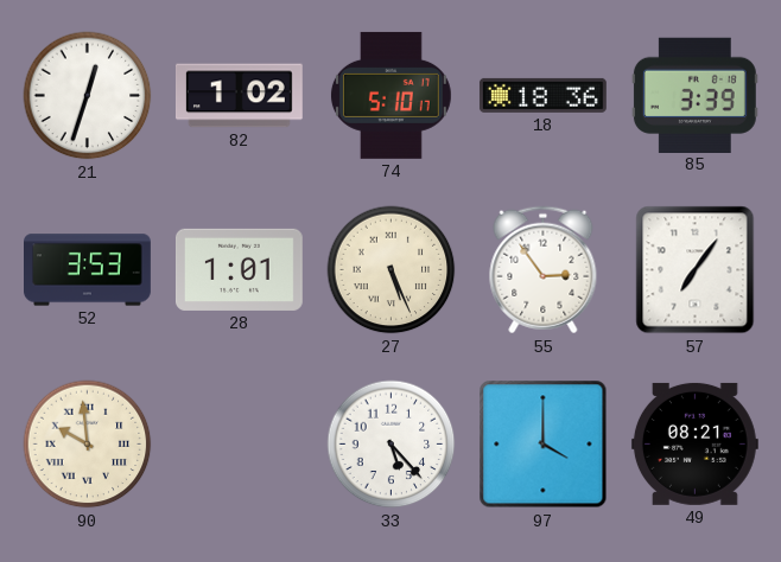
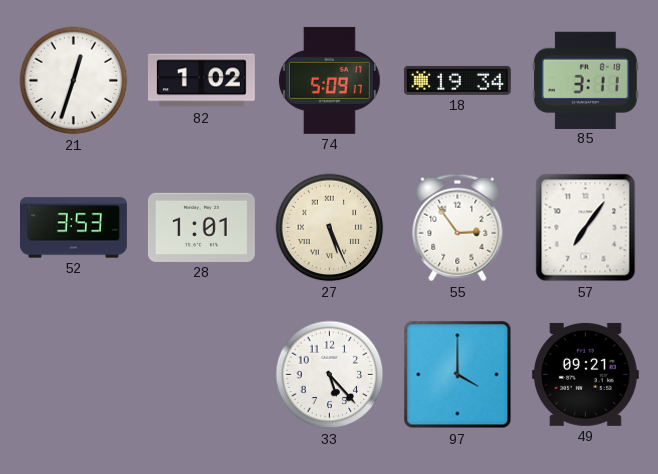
74: 5:10 -> 5:09 (329, 80)
18: 18:36 -> 19:34 (457, 80)
85: 3:39 -> 3:11 (585, 80)
90: 9:59 -> none (88, 445)
49: 08:21 -> 09:21 (585, 374)
